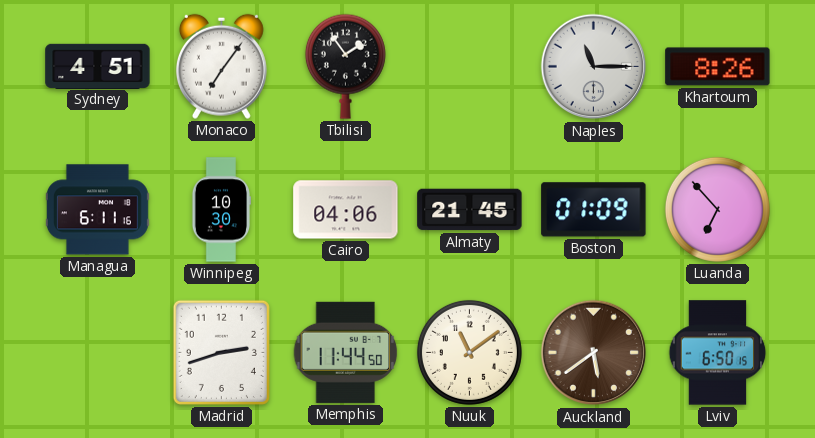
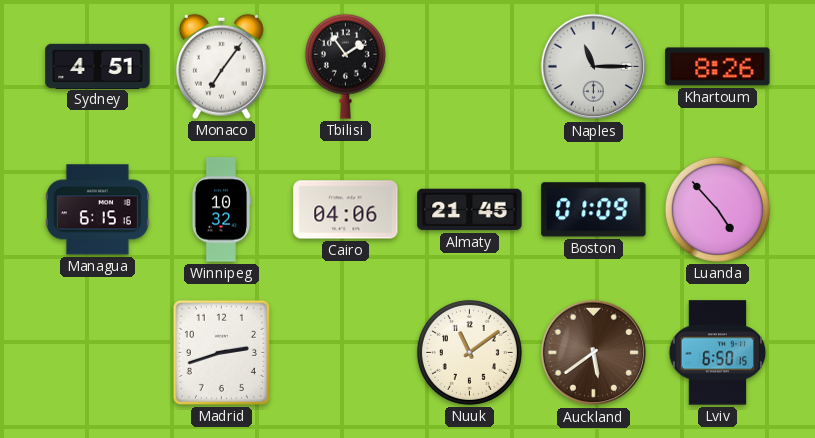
Managua: 6:11 -> 6:15 (97, 210)
Winnipeg: 10:30 -> 10:32 (220, 210)
Luanda: 6:53 -> 4:53 (717, 209)
Memphis: 11:44 -> none (346, 352)
